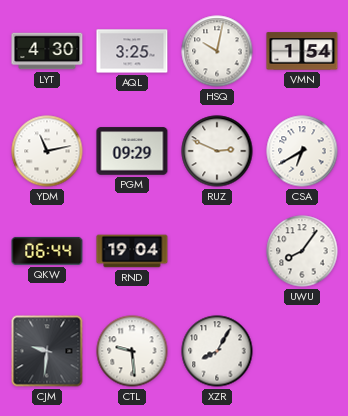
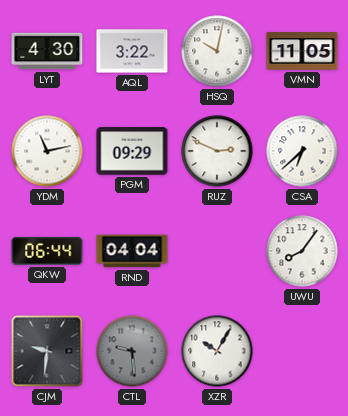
AQL: 3:25 -> 3:22 (132, 51)
VMN: 1:54 -> 11:05 (302, 51)
CSA: 6:40 -> 6:38 (302, 151)
RND: 19:04 -> 04:04 (132, 251)
CTL dial: white -> grey (132, 351)
XZR: 8:05 -> 10:05 (217, 351)
